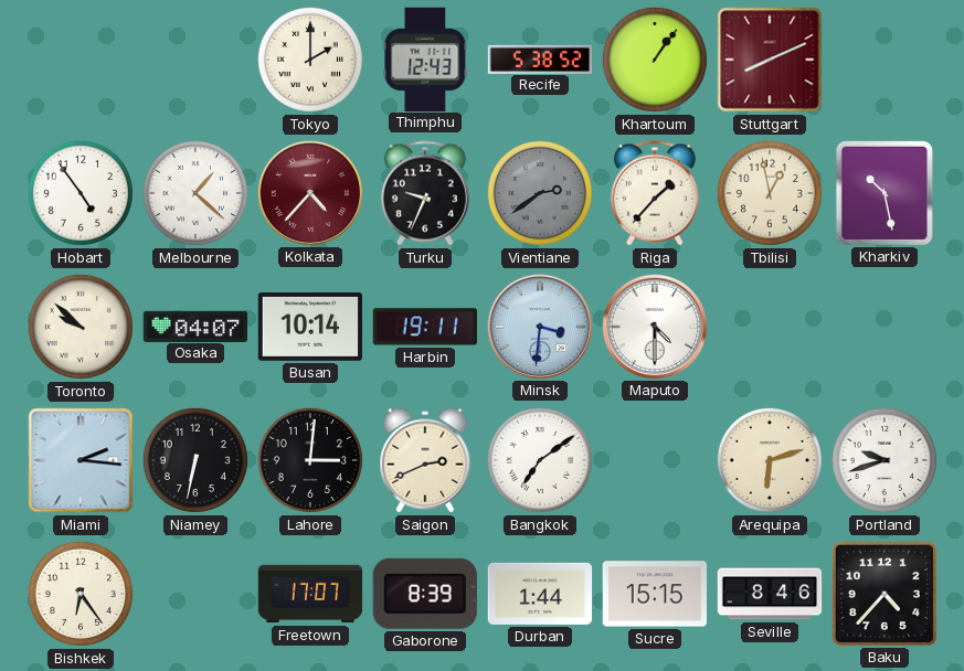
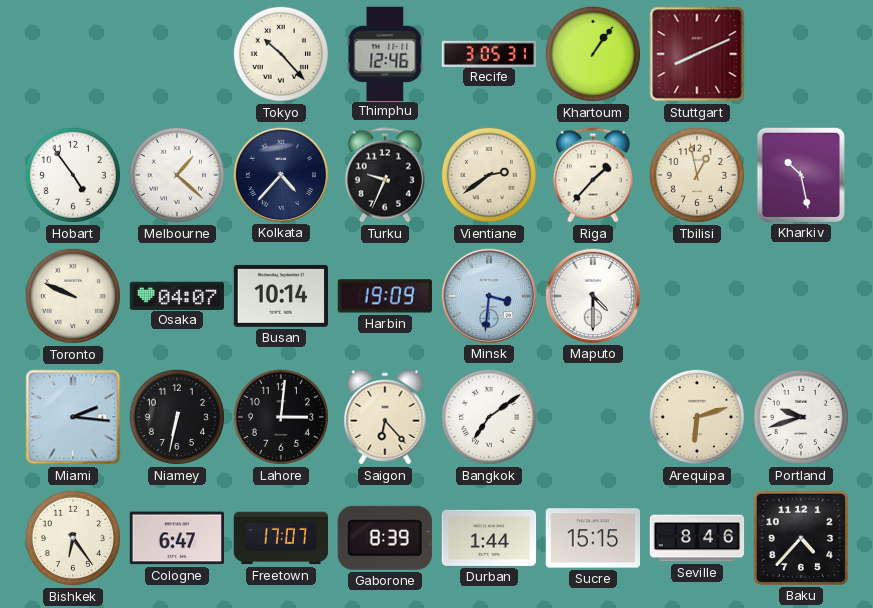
Tokyo: 2:00 -> 10:23 (281, 54)
Thimphu: 12:43 -> 12:46 (385, 53)
Recife: 5:38 -> 3:05 (489, 53)
Kolkata dial: burgundy -> navy (280, 174)
Vientiane dial: grey -> cream (489, 175)
Toronto: 9:52 -> 9:49 (73, 296)
Harbin: 19:11 -> 19:09 (385, 296)
Saigon: 2:41 -> 6:23 (385, 417)
Cologne: none -> 6:47 (176, 538)
